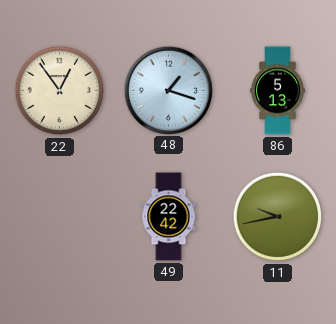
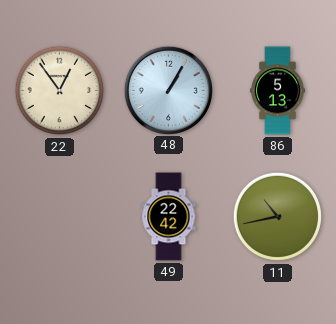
48: 1:18 -> 1:05 (168, 90)
11: 9:43 -> 10:43 (278, 217)
